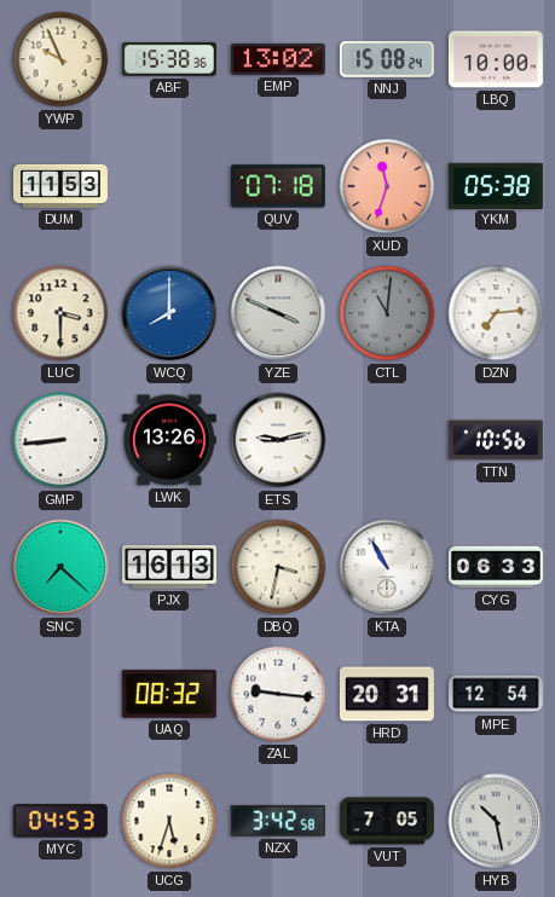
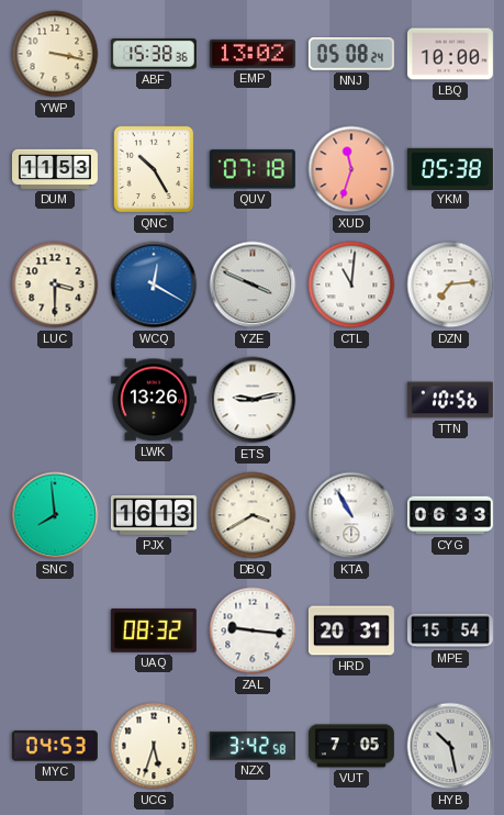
YWP: 9:56 -> 3:17 (55, 54)
NNJ: 15:08 -> 05:08 (351, 54)
QNC: none -> 10:25 (154, 169)
WCQ: 8:00 -> 12:20 (154, 284)
CTL dial: grey -> white (351, 284)
GMP: 8:44 -> none (60, 440)
SNC: 7:22 -> 7:59 (55, 515)
DBQ: 3:32 -> 3:40 (253, 515)
MPE: 12:54 -> 15:54 (450, 630)
